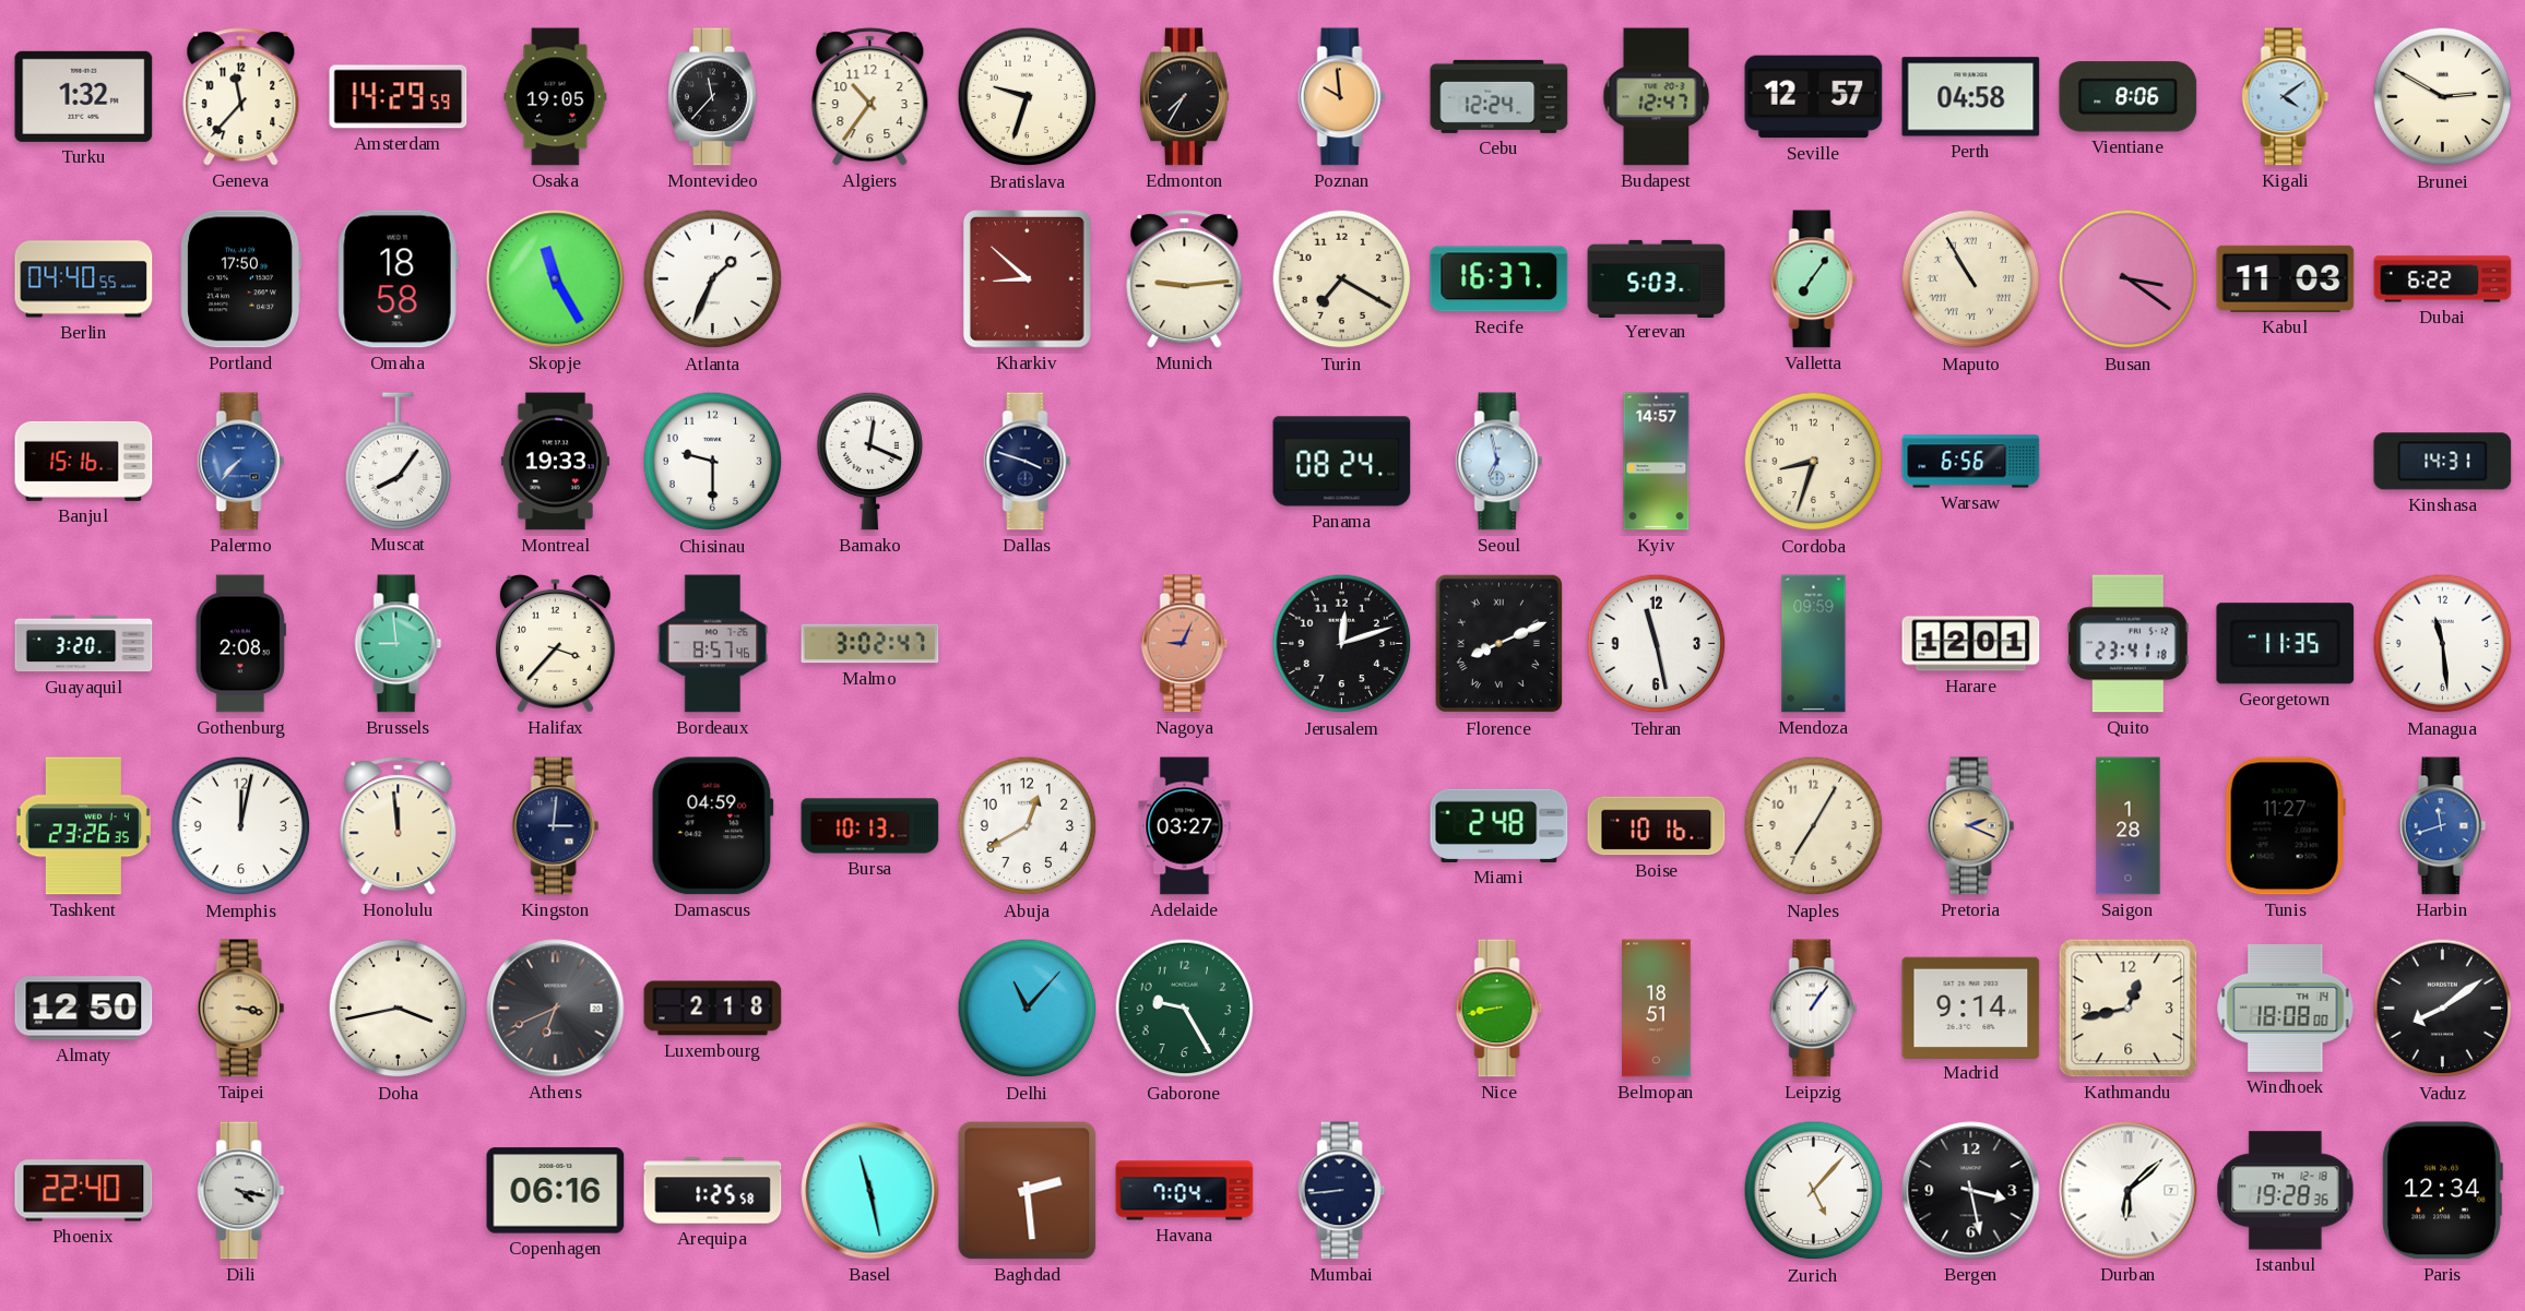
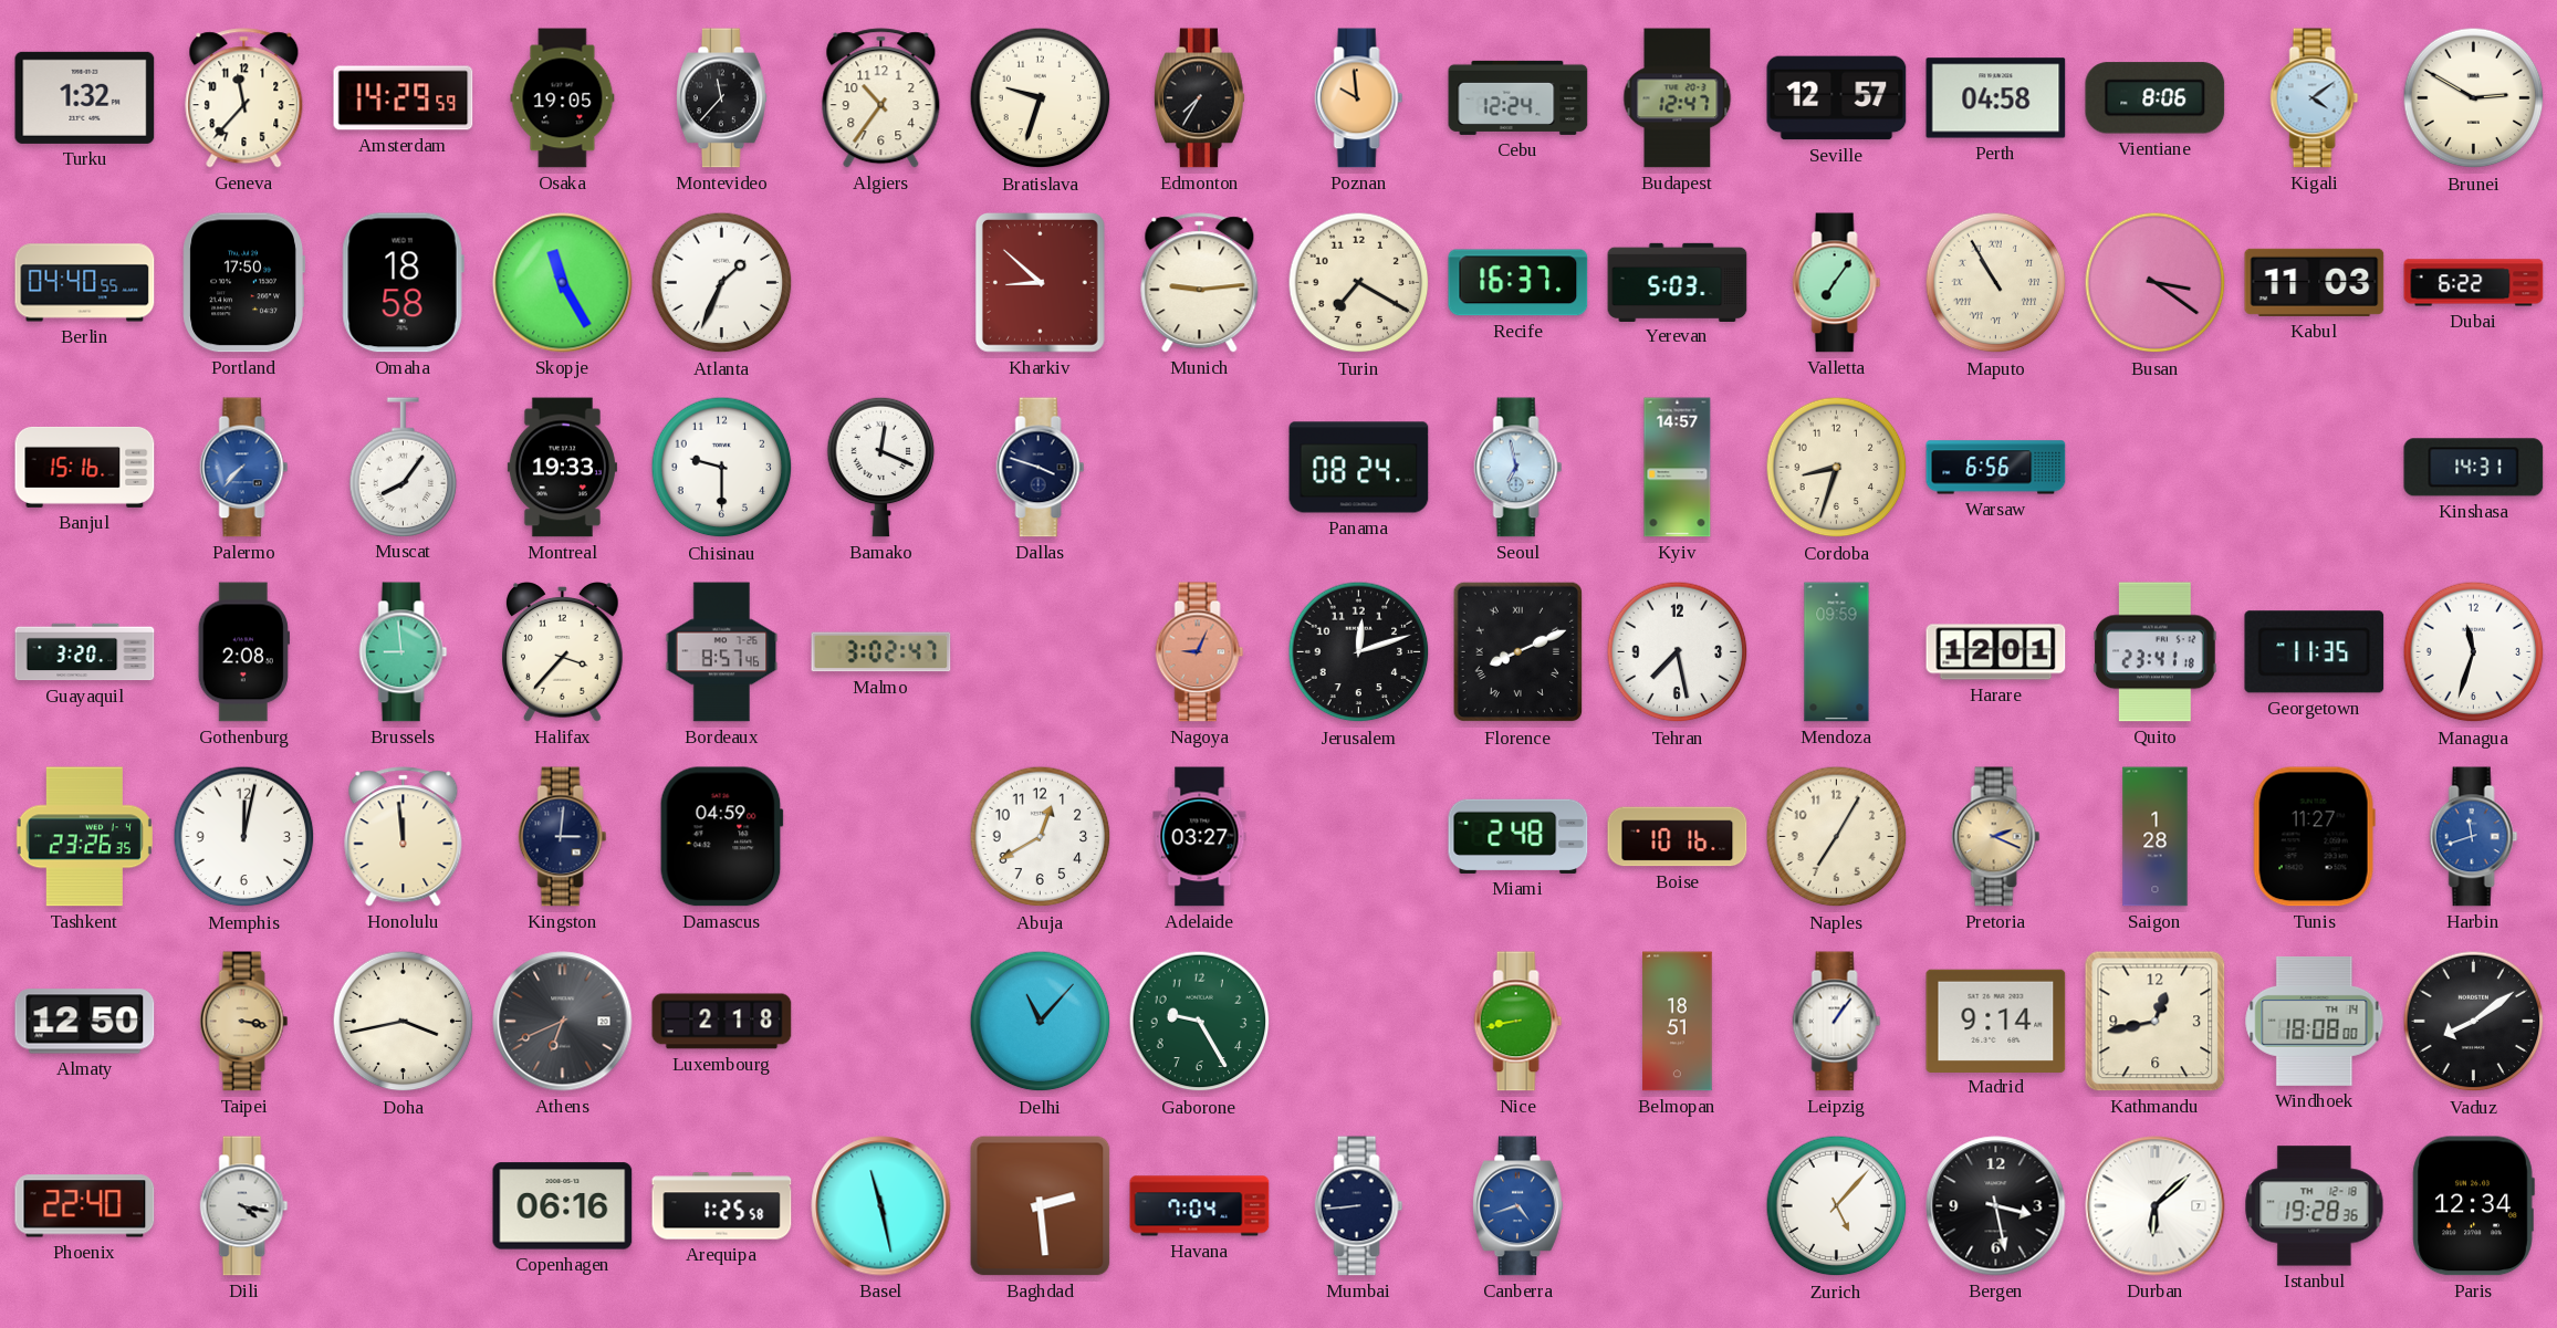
Tehran: 11:28 -> 7:28 (1678, 652)
Managua: 11:29 -> 11:33 (2474, 652)
Bursa: 10:13 -> none (870, 826)
Canberra: none -> 4:42 (1518, 1206)
